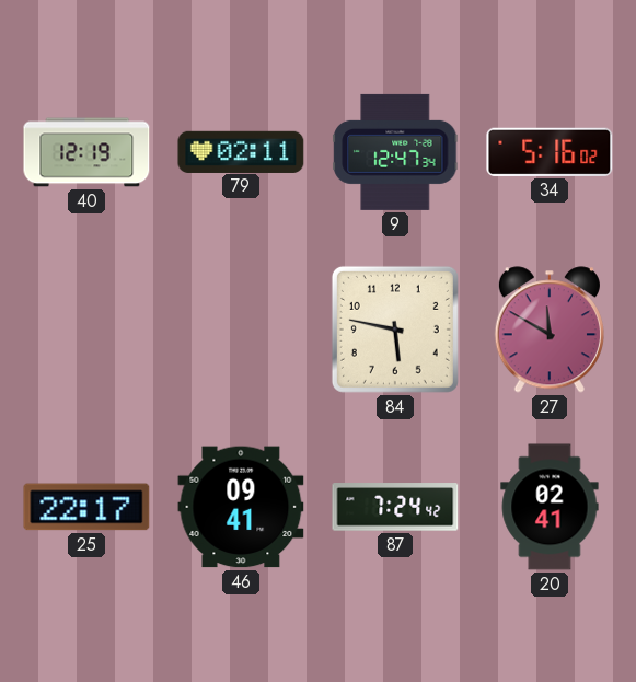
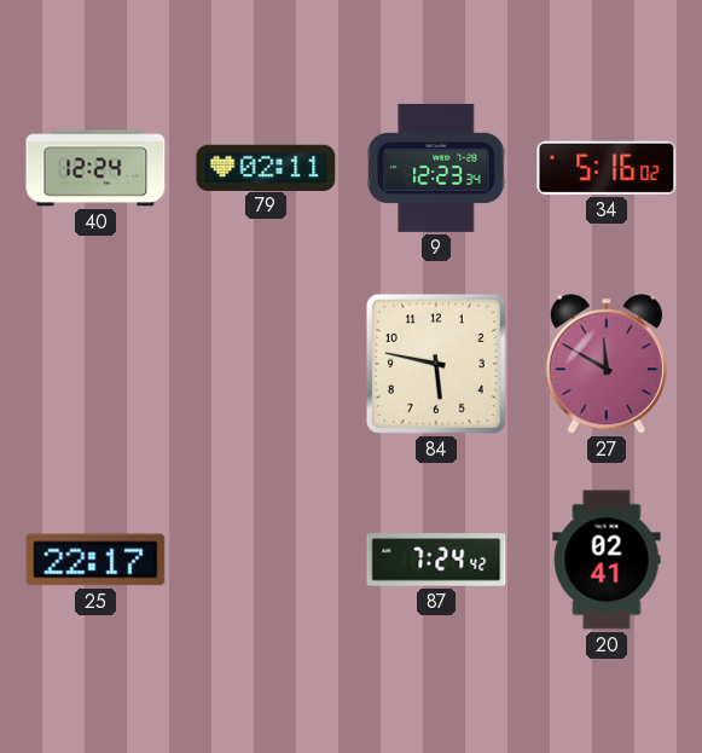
40: 12:19 -> 12:24 (95, 168)
9: 12:47 -> 12:23 (436, 168)
46: 09:41 -> none (241, 507)
